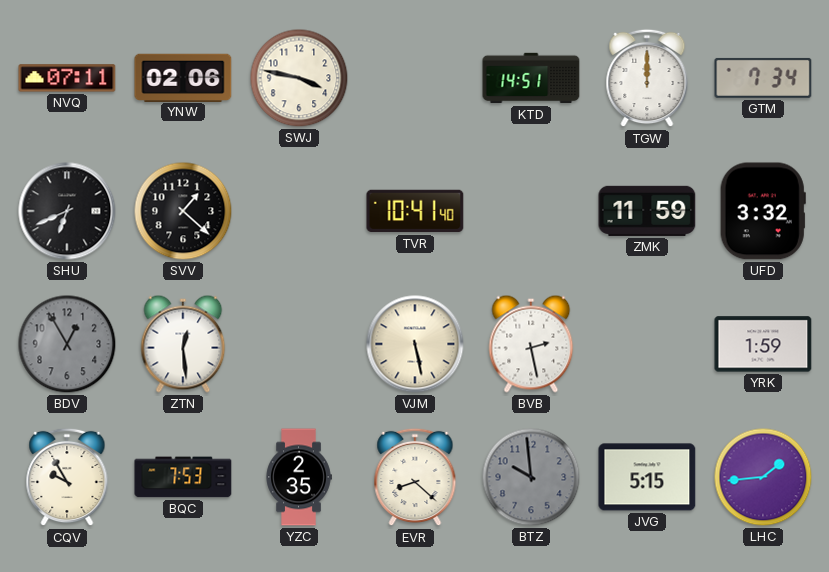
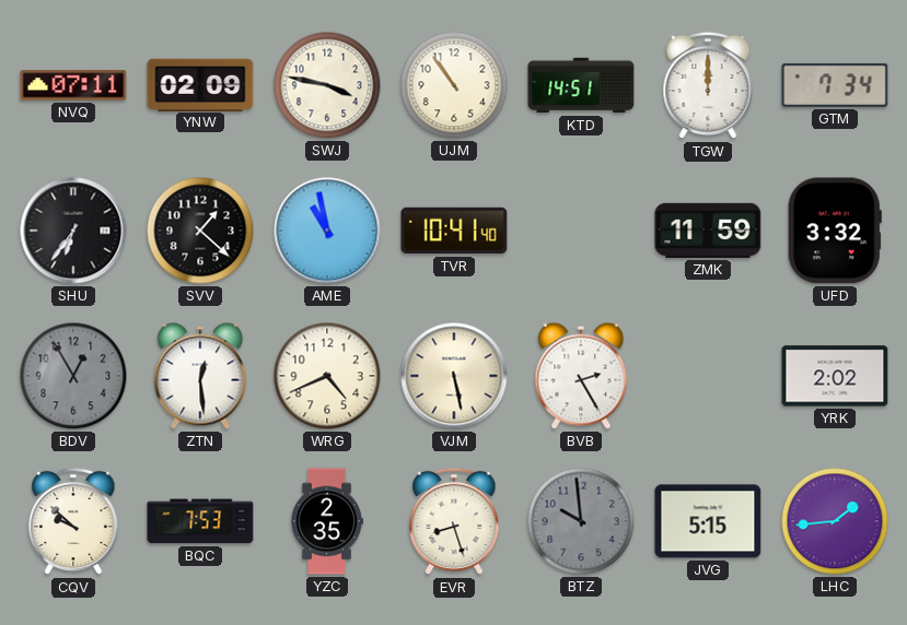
YNW: 02:06 -> 02:09 (200, 84)
UJM: none -> 10:54 (454, 85)
SHU: 6:41 -> 6:36 (73, 231)
AME: none -> 10:58 (327, 231)
WRG: none -> 4:41 (327, 376)
BVB: 2:28 -> 2:25 (581, 376)
YRK: 1:59 -> 2:02 (835, 376)
CQV: 9:55 -> 9:52 (73, 521)
EVR: 8:22 -> 8:27 (454, 521)
